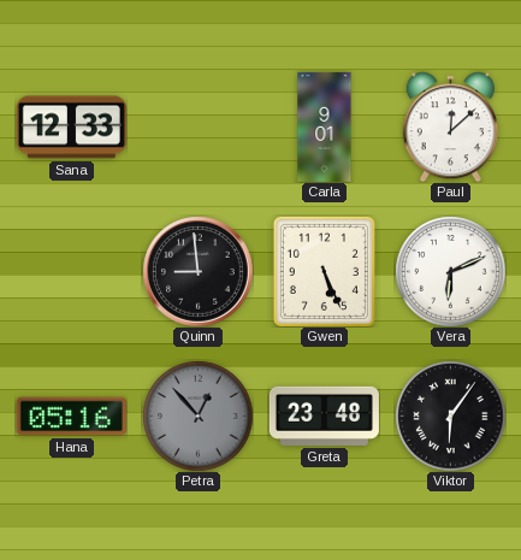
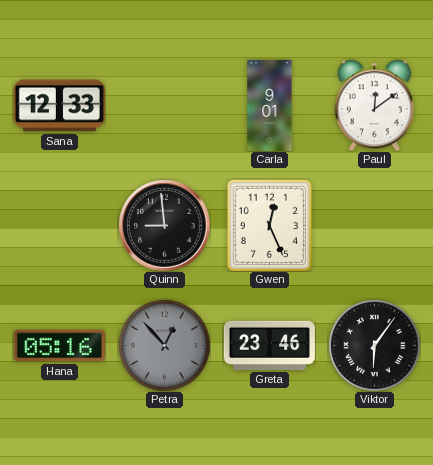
Paul: 12:08 -> 12:09 (374, 105)
Gwen: 5:26 -> 12:26 (269, 225)
Vera: 6:11 -> none (450, 271)
Greta: 23:48 -> 23:46 (269, 345)
